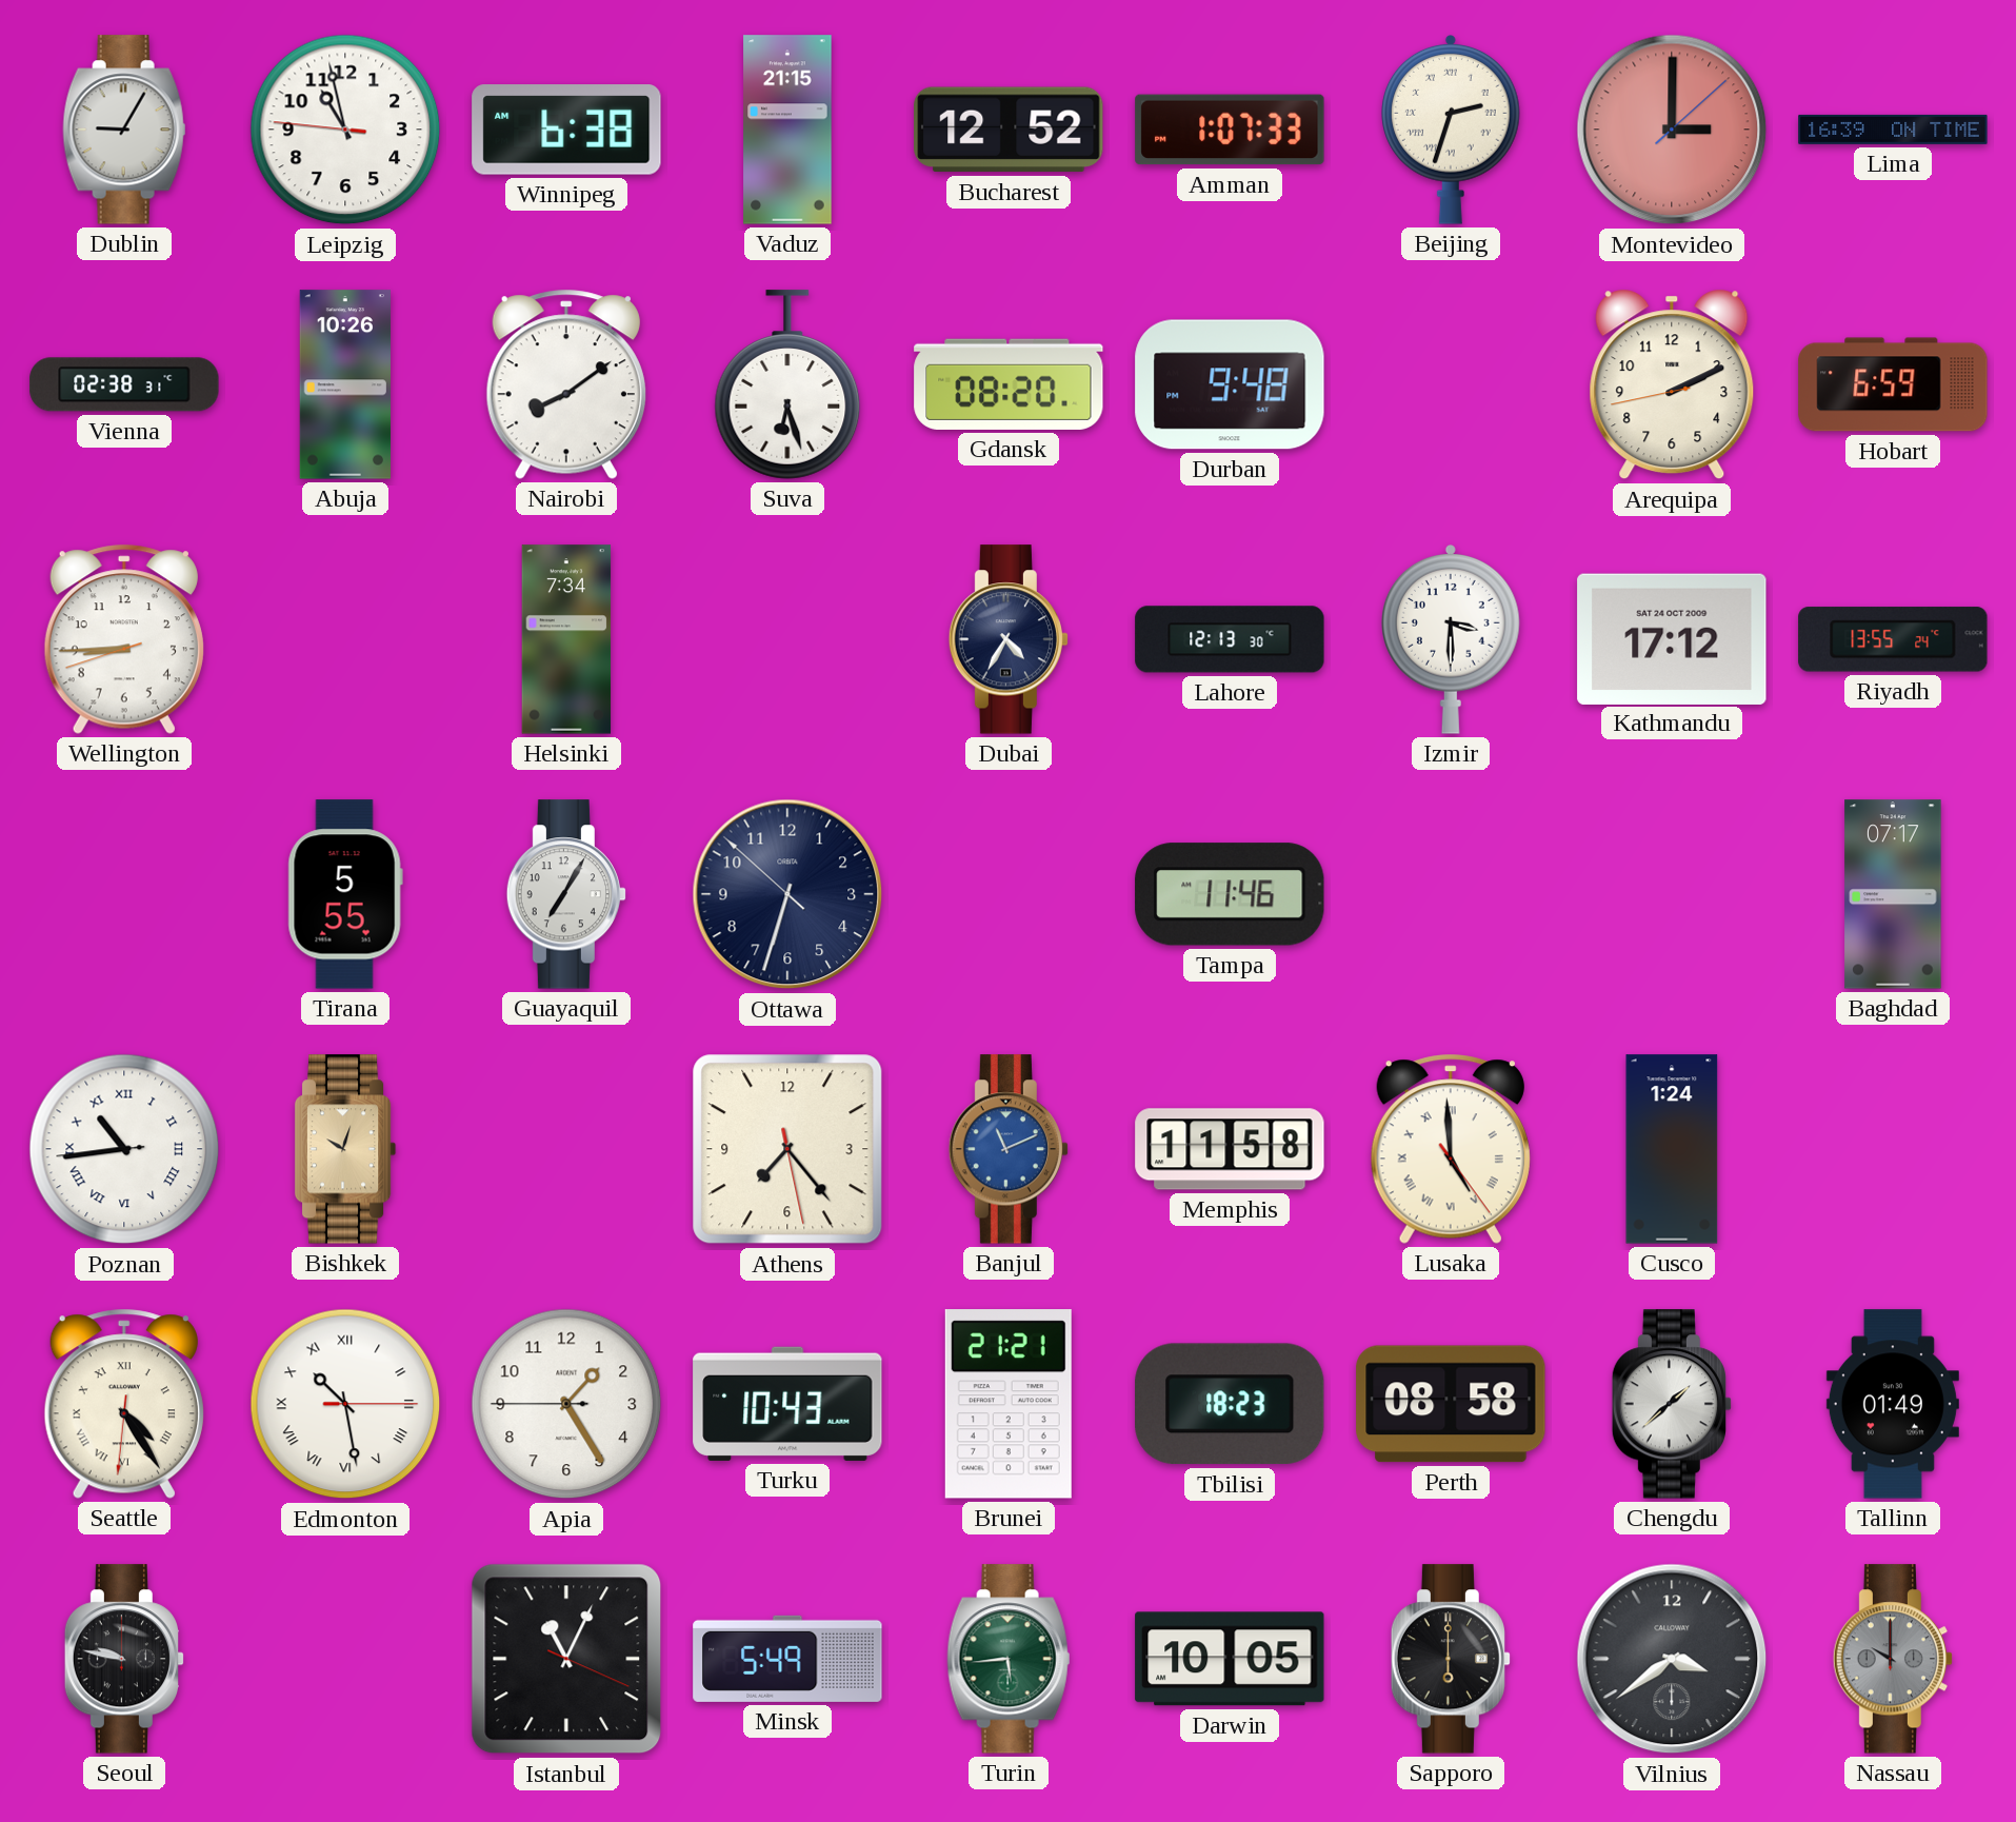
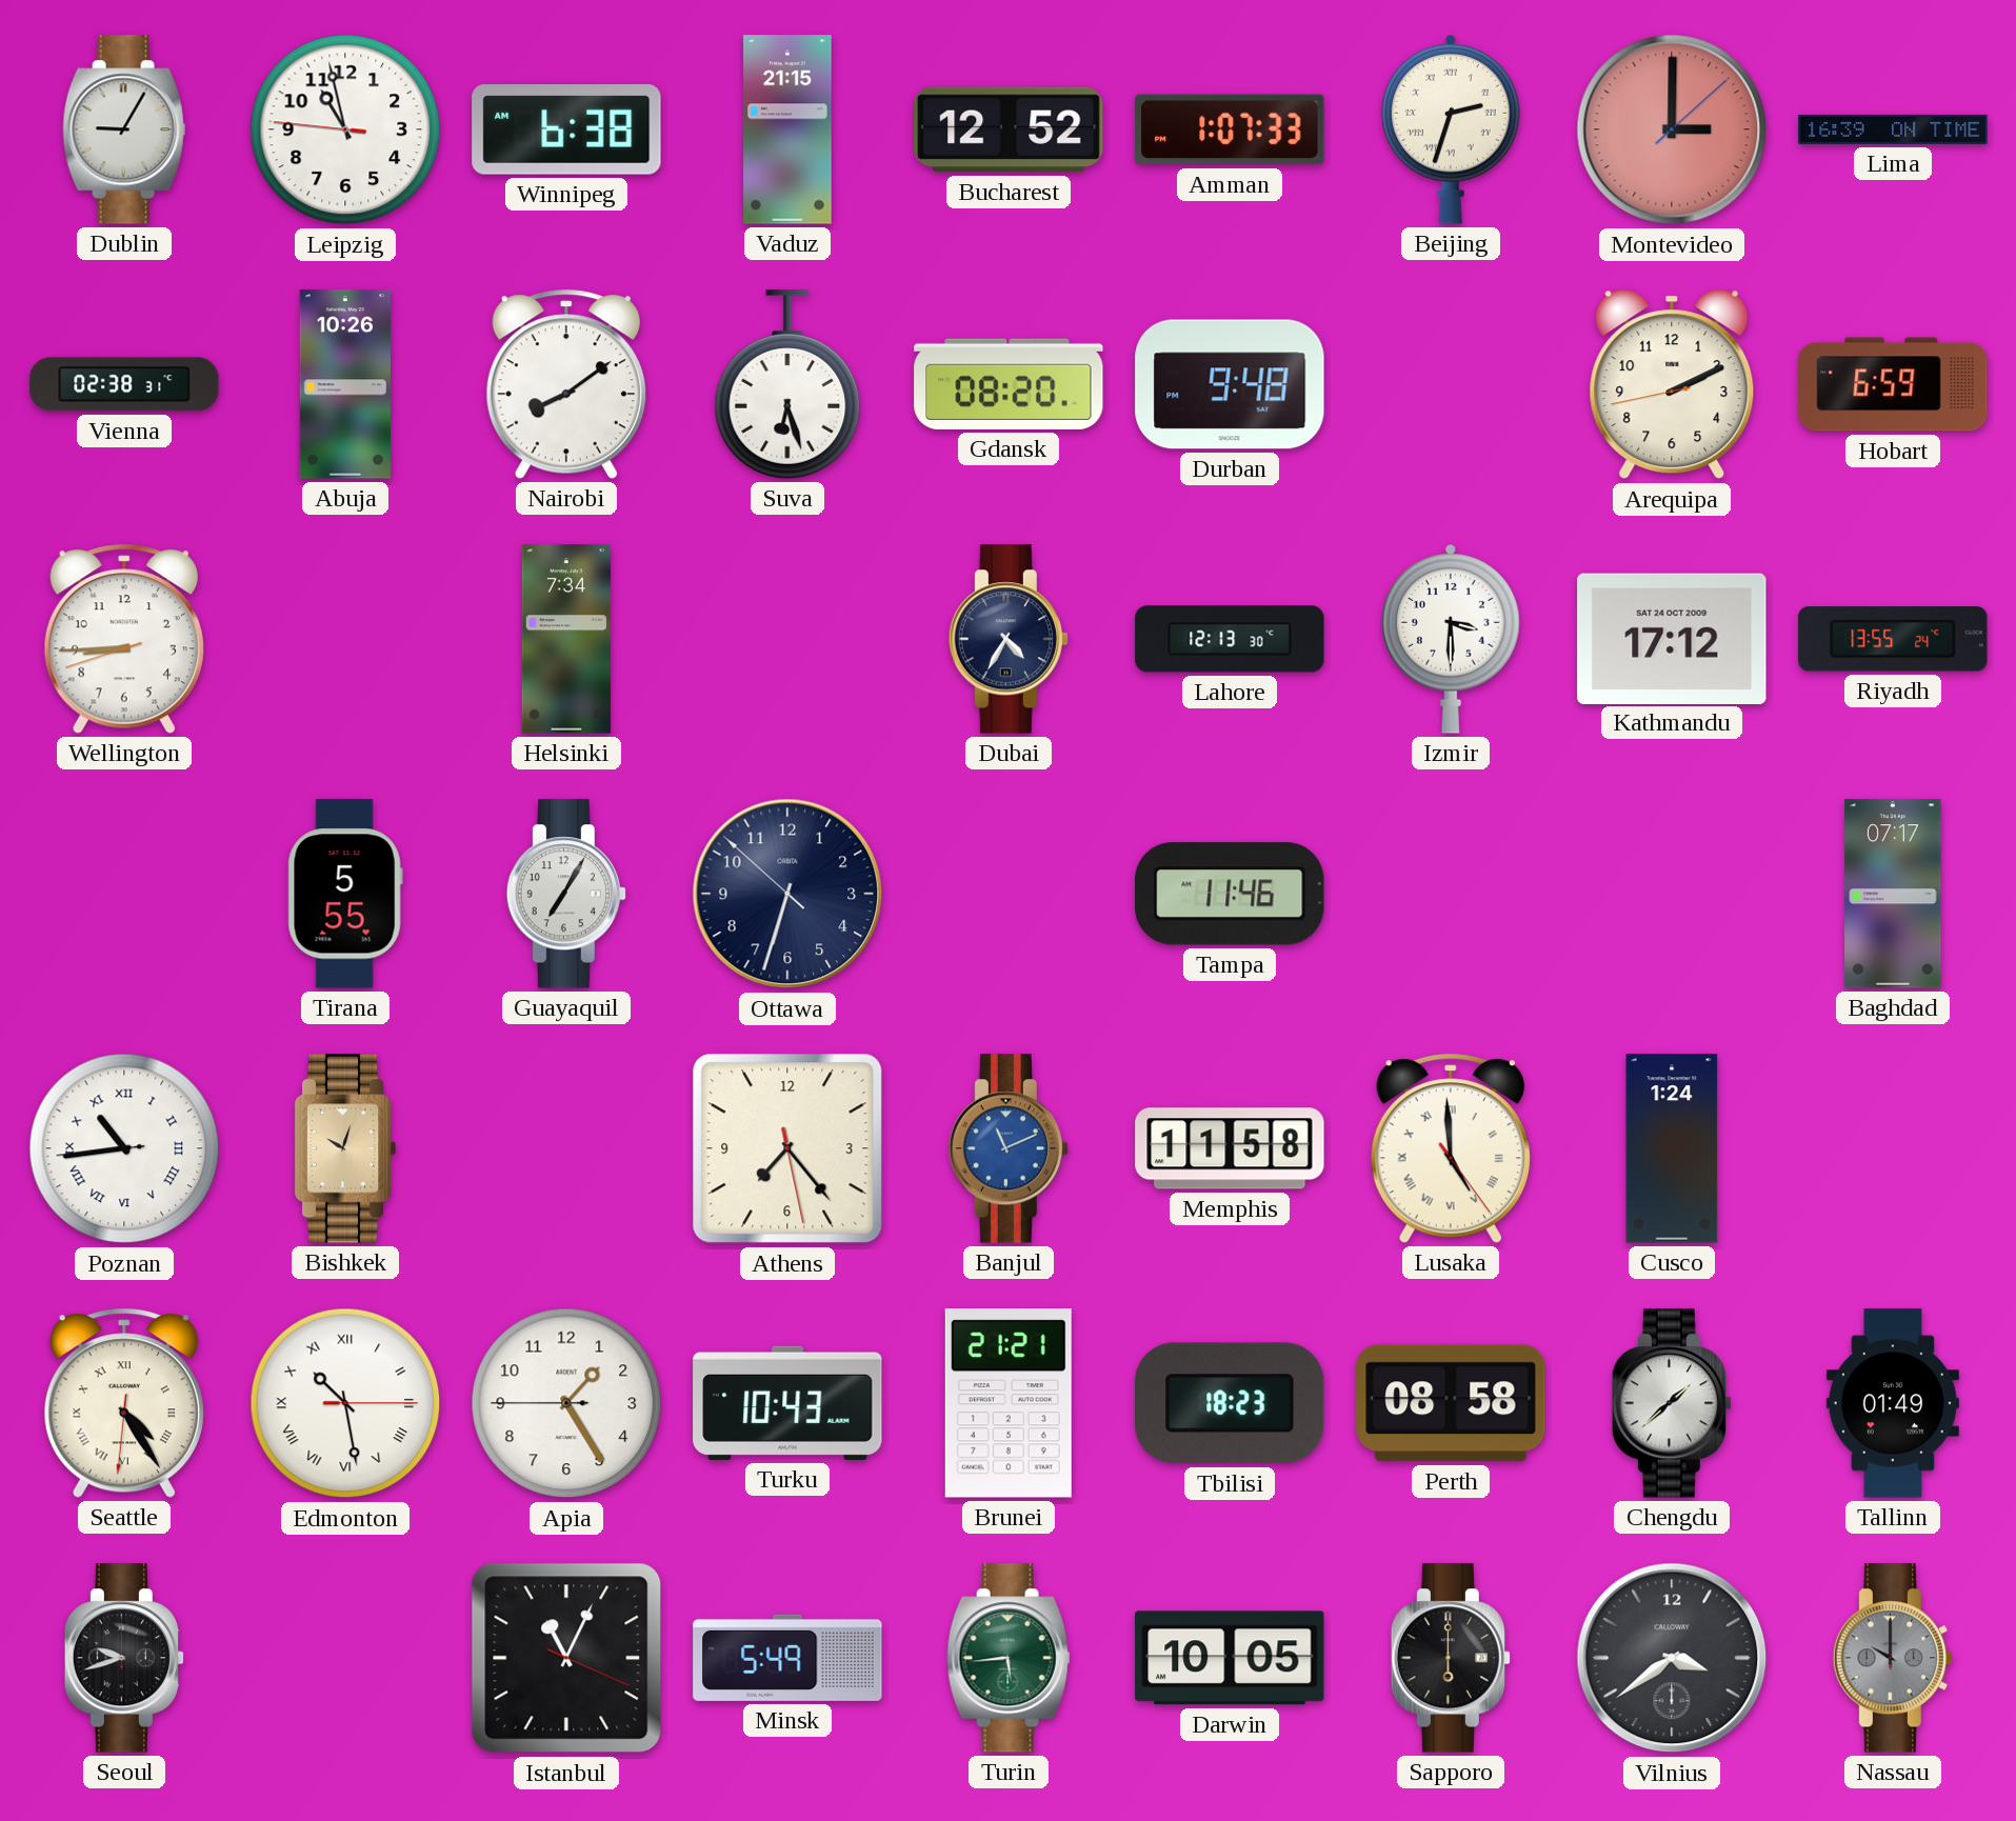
Seoul: 9:47 -> 9:42 (123, 1658)
